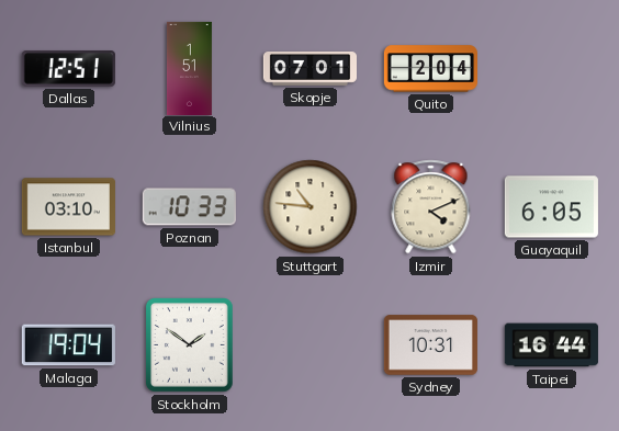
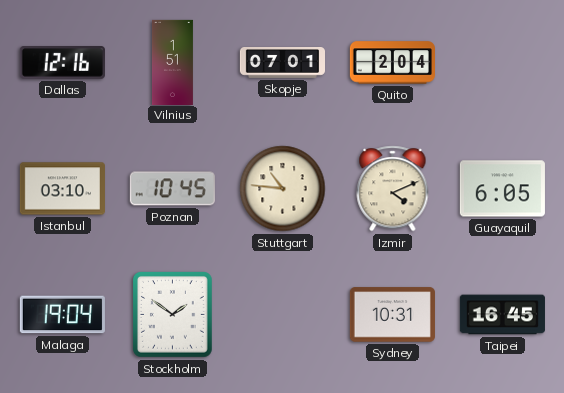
Dallas: 12:51 -> 12:16 (62, 63)
Poznan: 10:33 -> 10:45 (172, 189)
Taipei: 16:44 -> 16:45 (502, 315)
